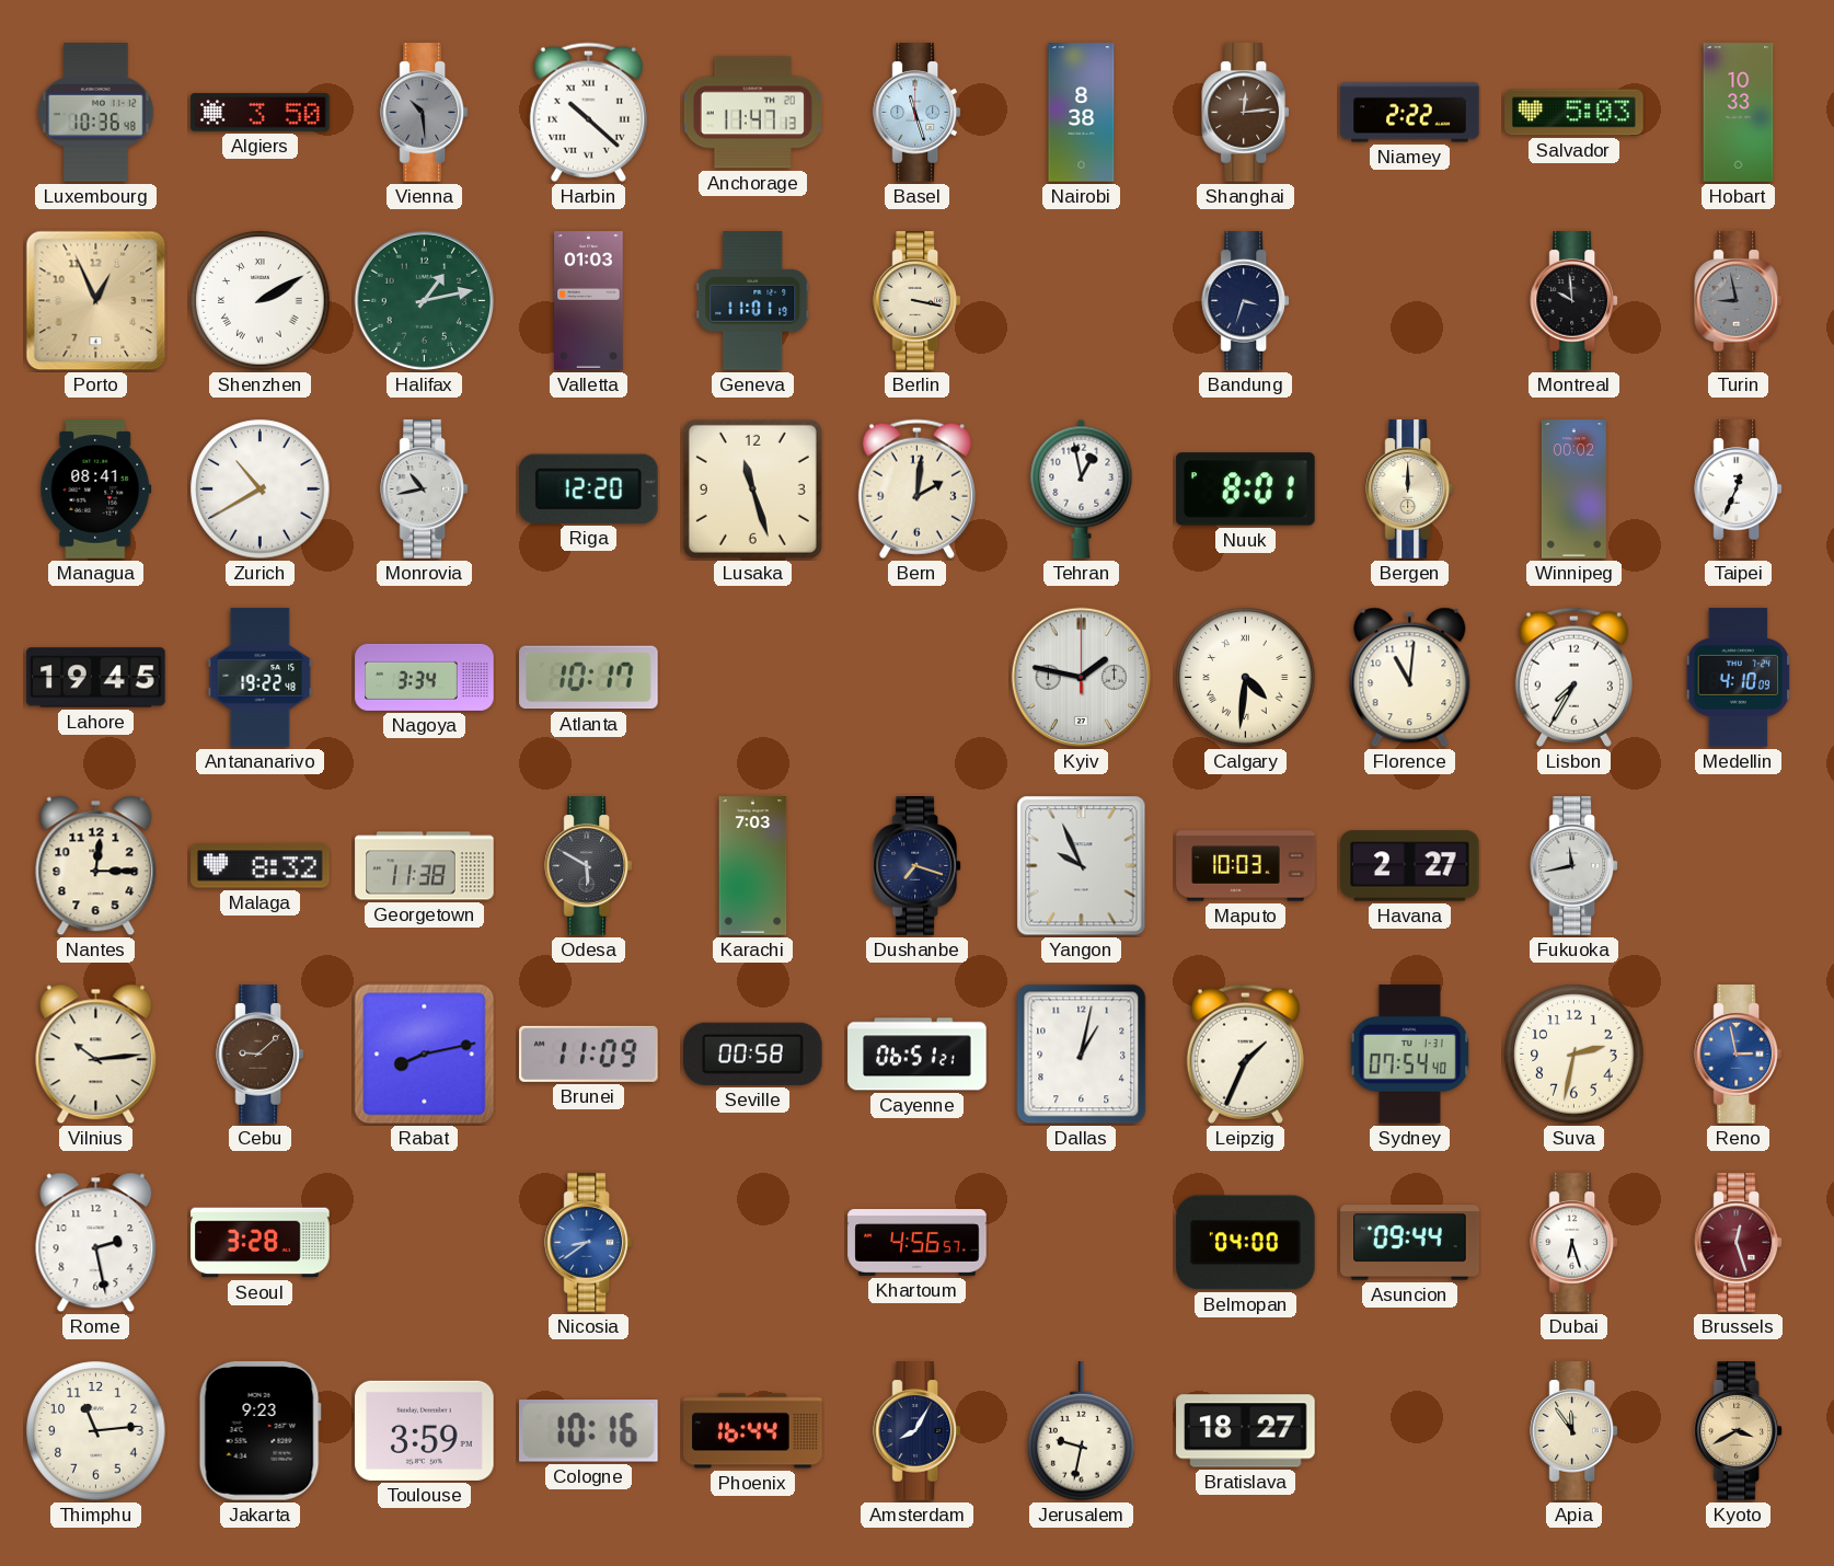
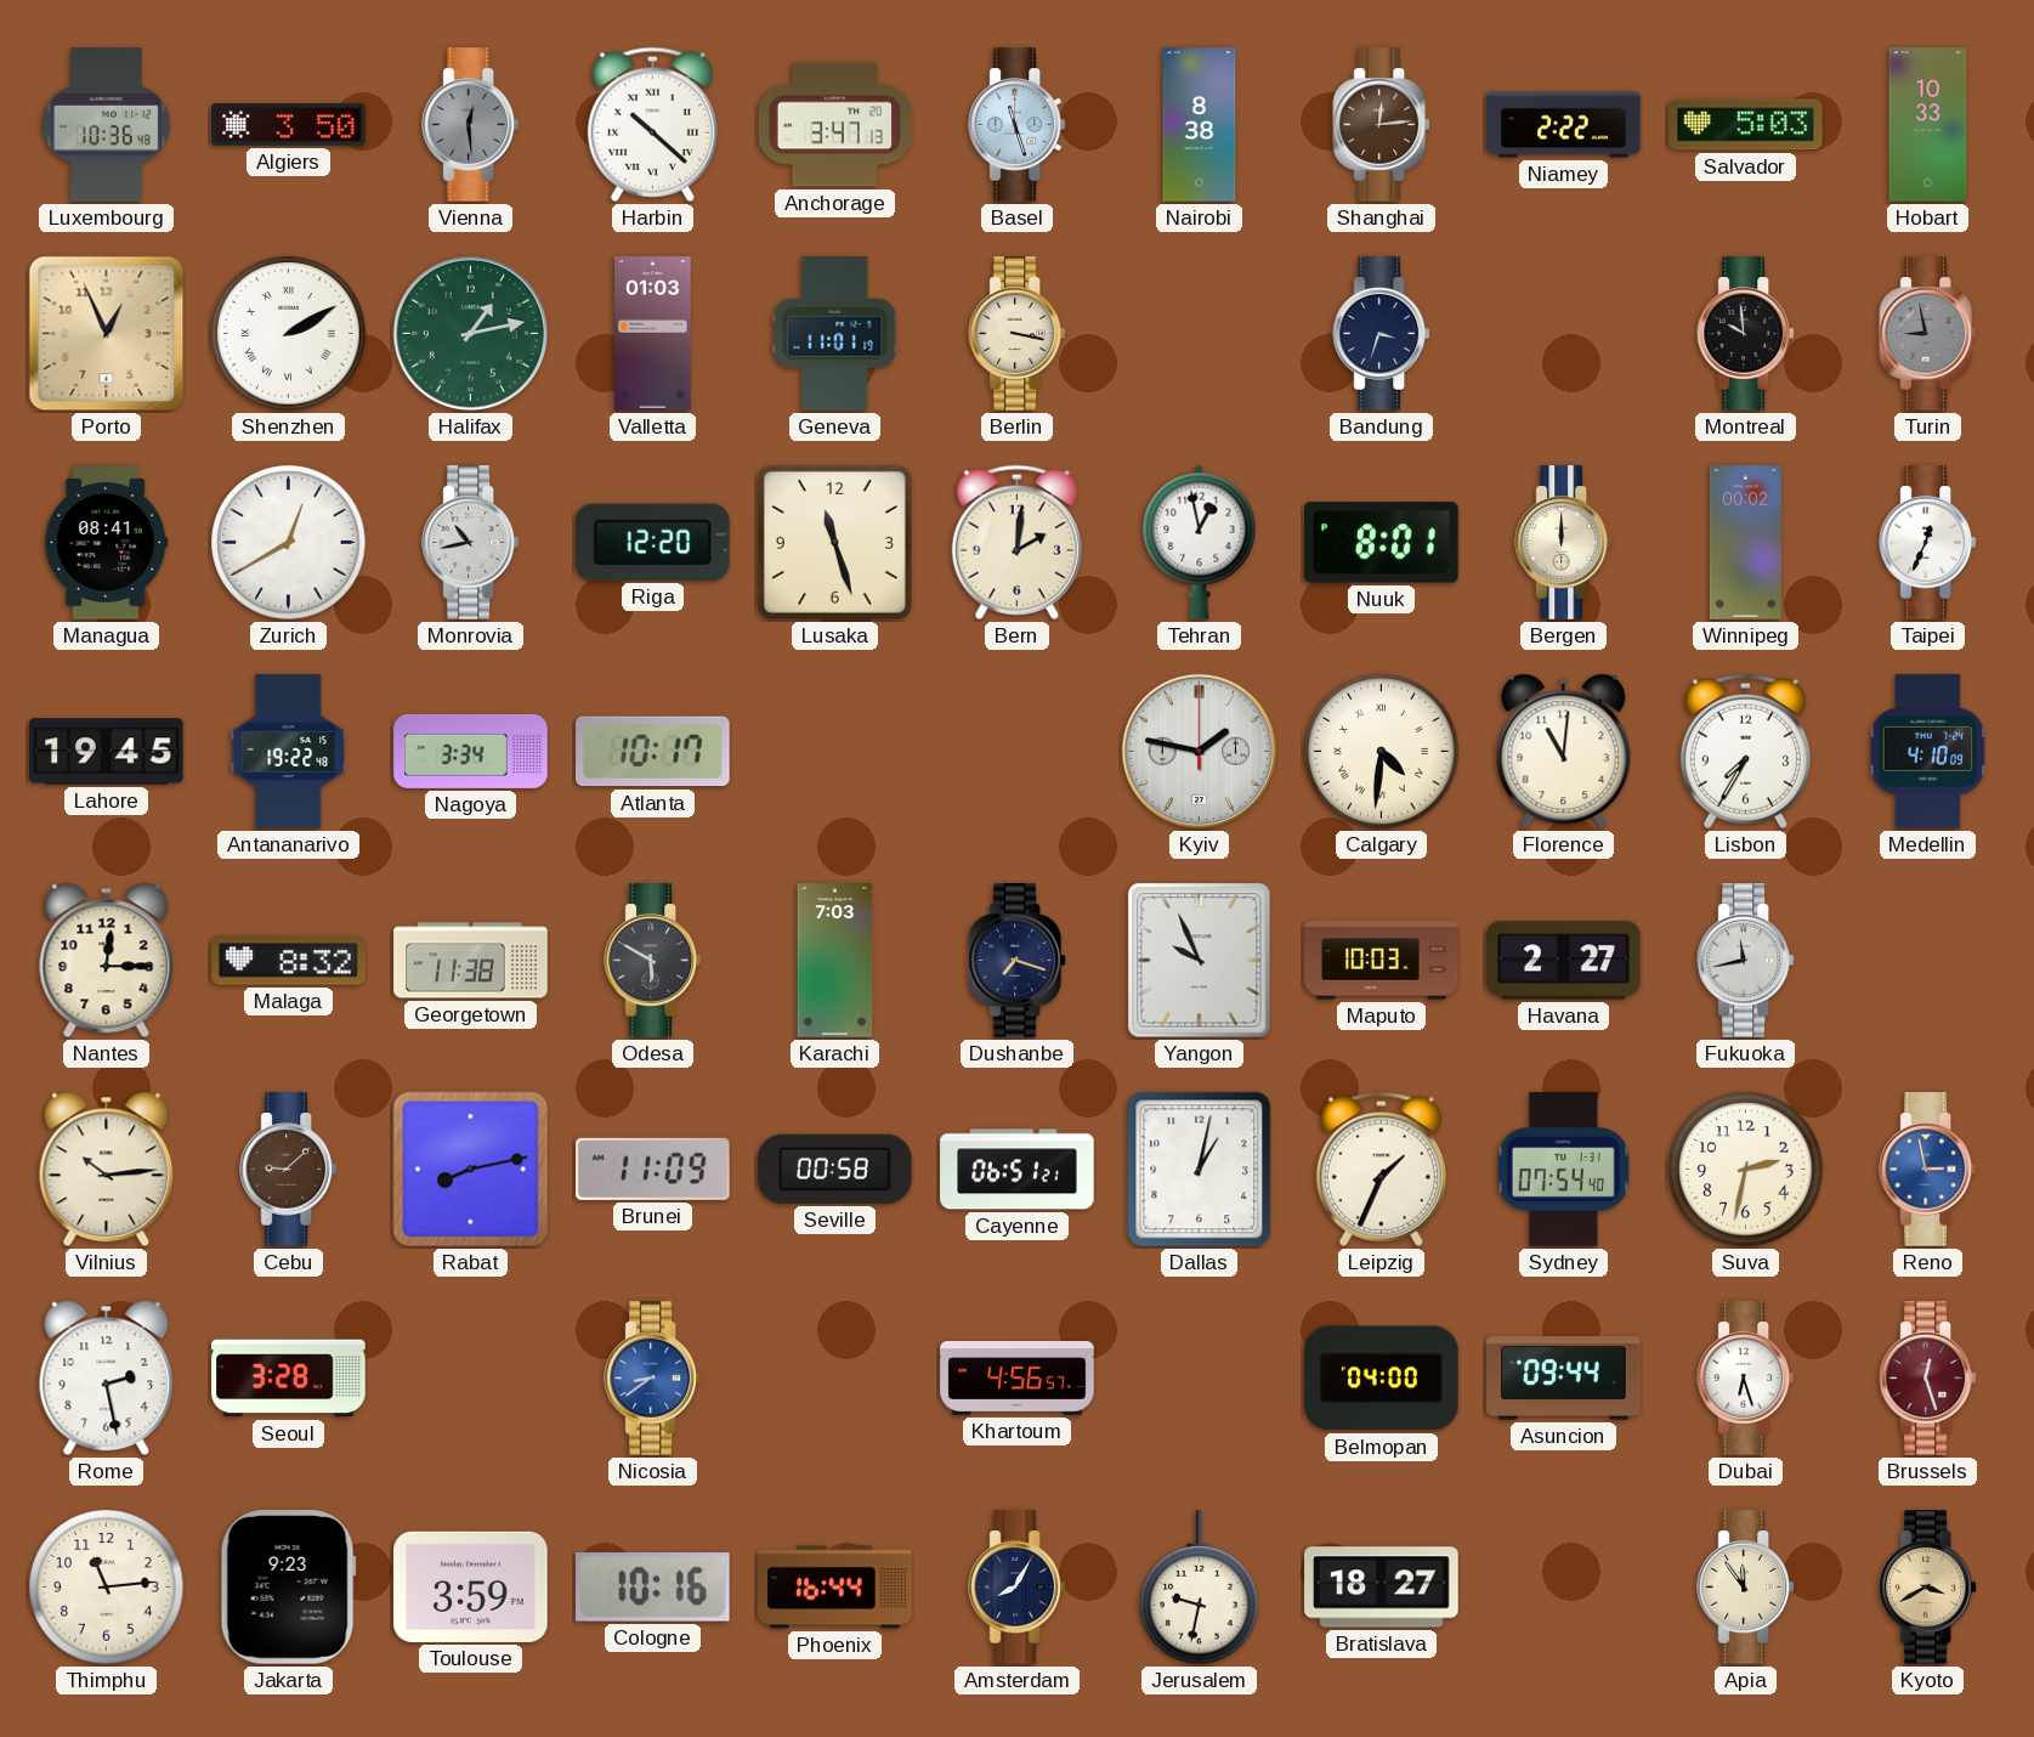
Vienna: 10:29 -> 12:29 (471, 125)
Anchorage: 11:47 -> 3:47 (834, 125)
Zurich: 10:40 -> 12:40 (289, 543)
